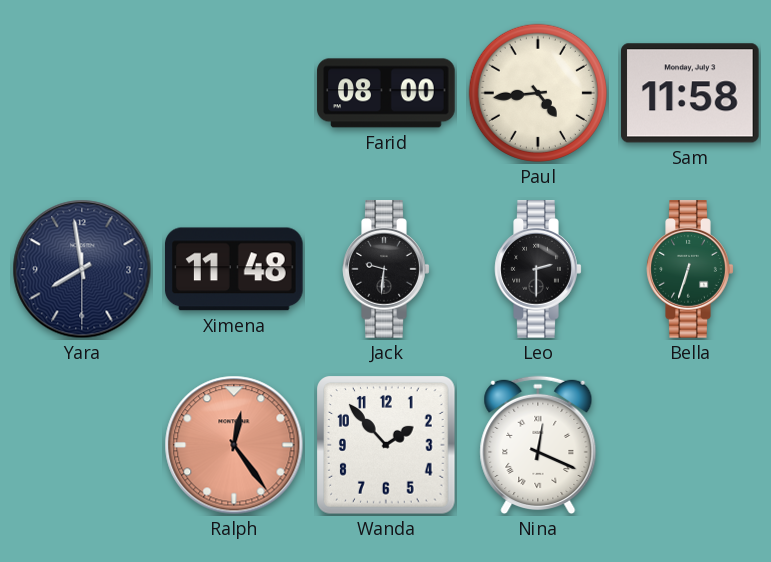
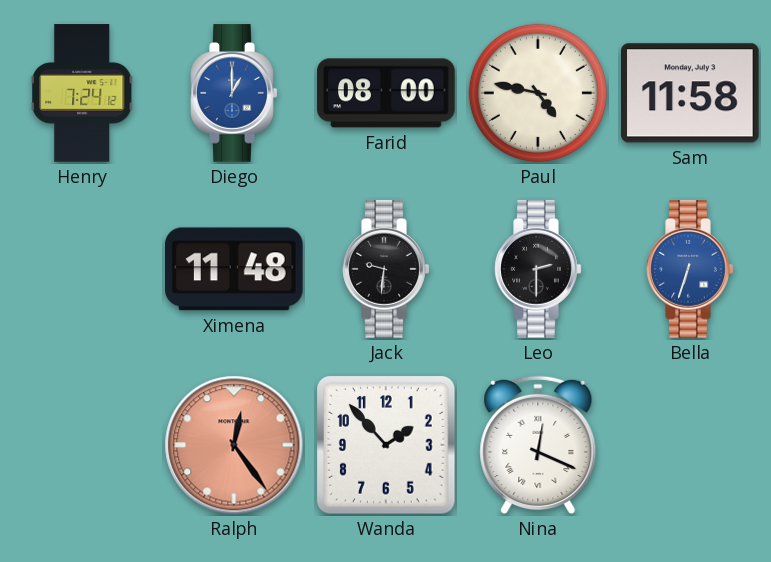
Henry: none -> 7:24 (83, 93)
Diego: none -> 1:00 (234, 93)
Paul: 4:44 -> 4:47 (538, 93)
Yara: 7:58 -> none (82, 269)
Bella dial: green -> blue (690, 269)
